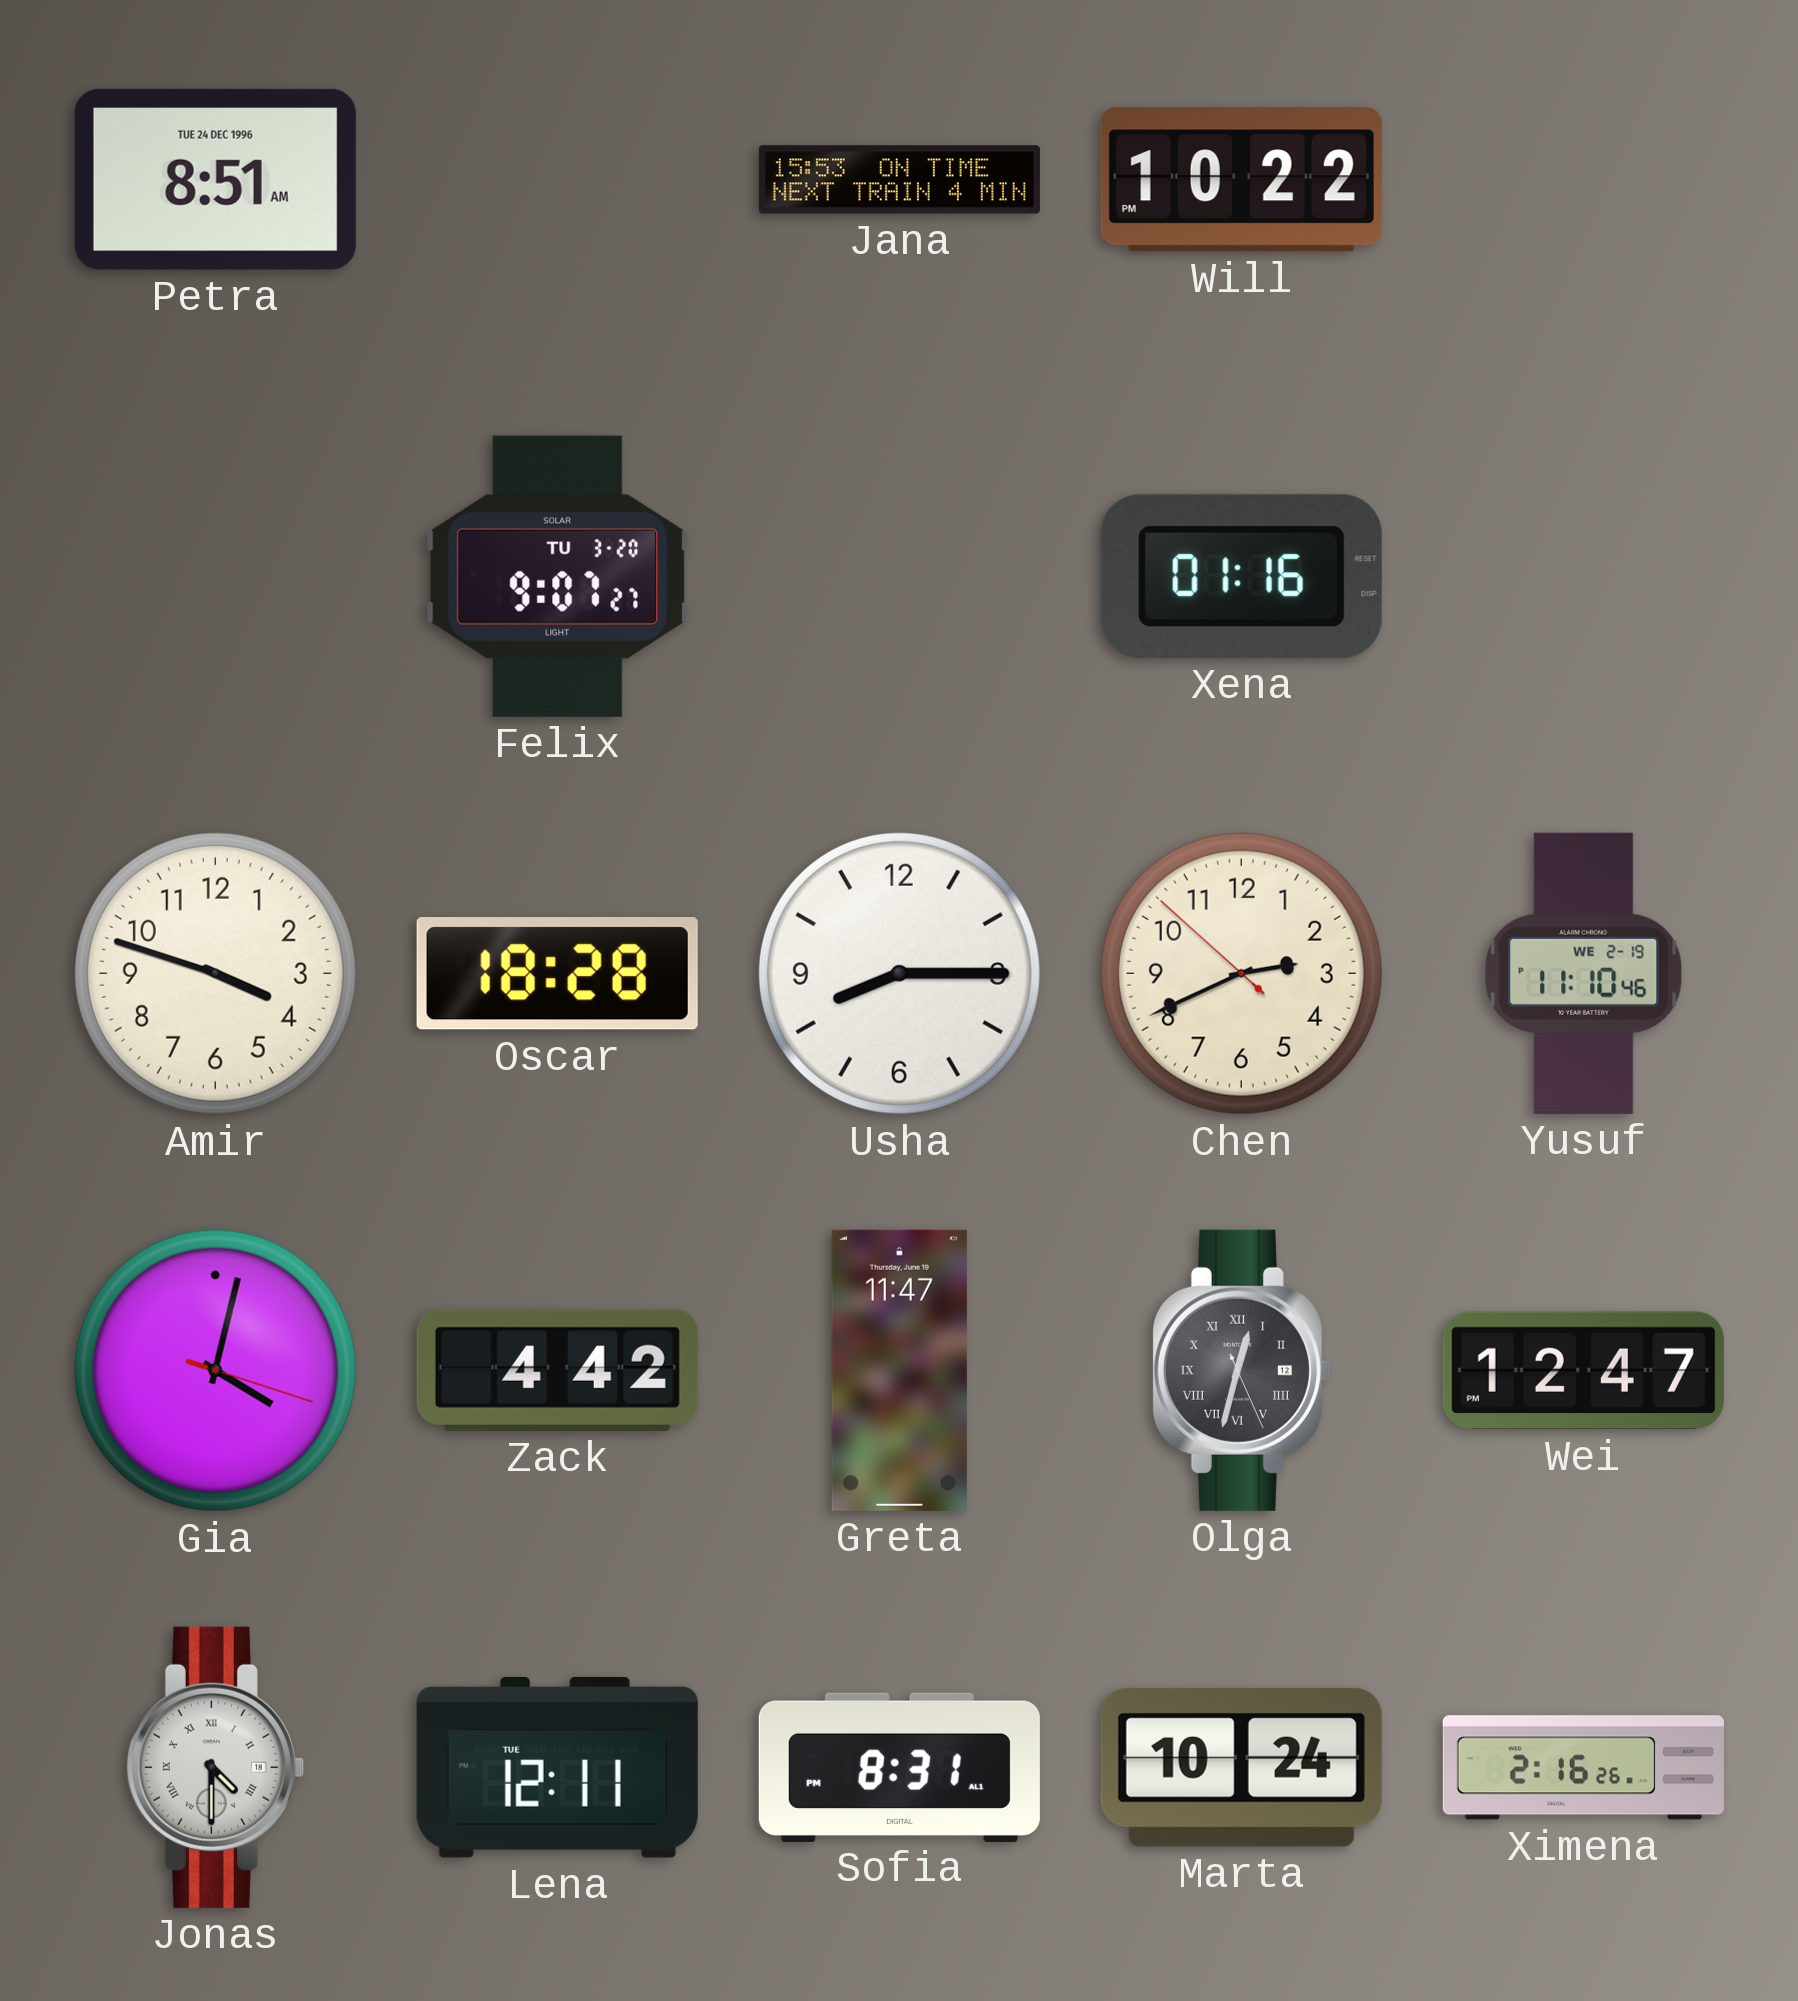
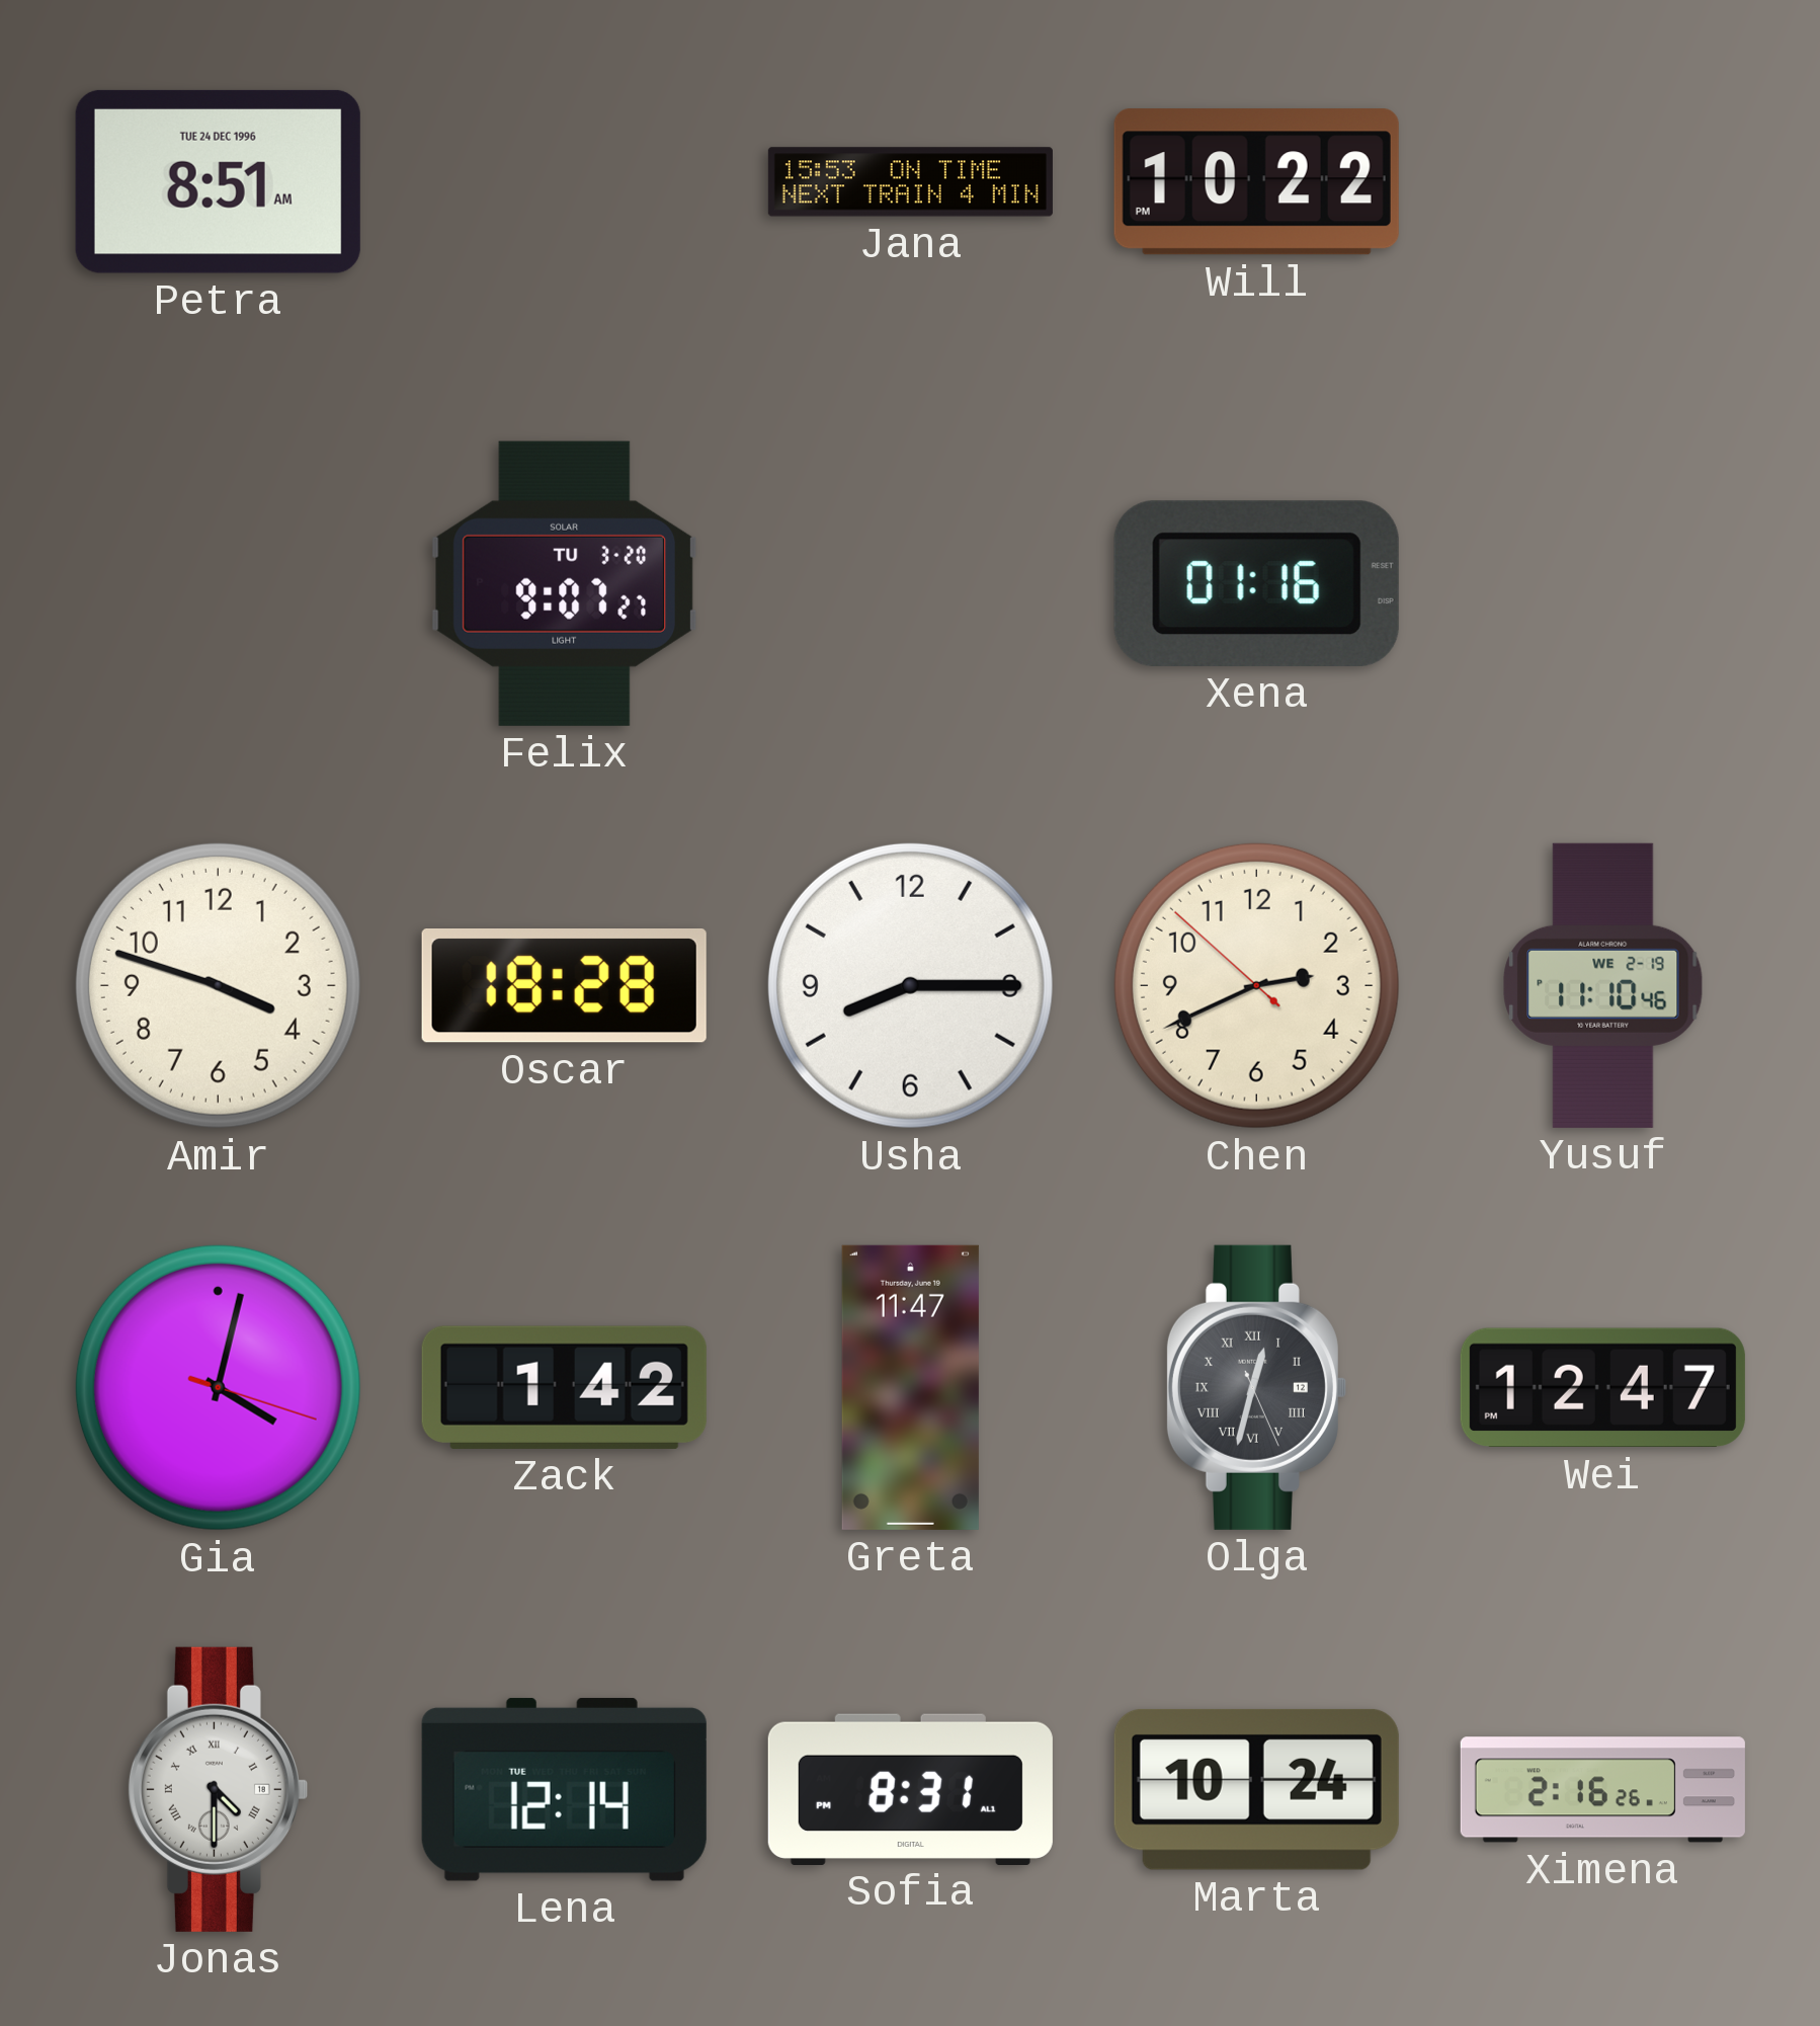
Zack: 4:42 -> 1:42 (564, 1387)
Lena: 12:11 -> 12:14 (564, 1789)
